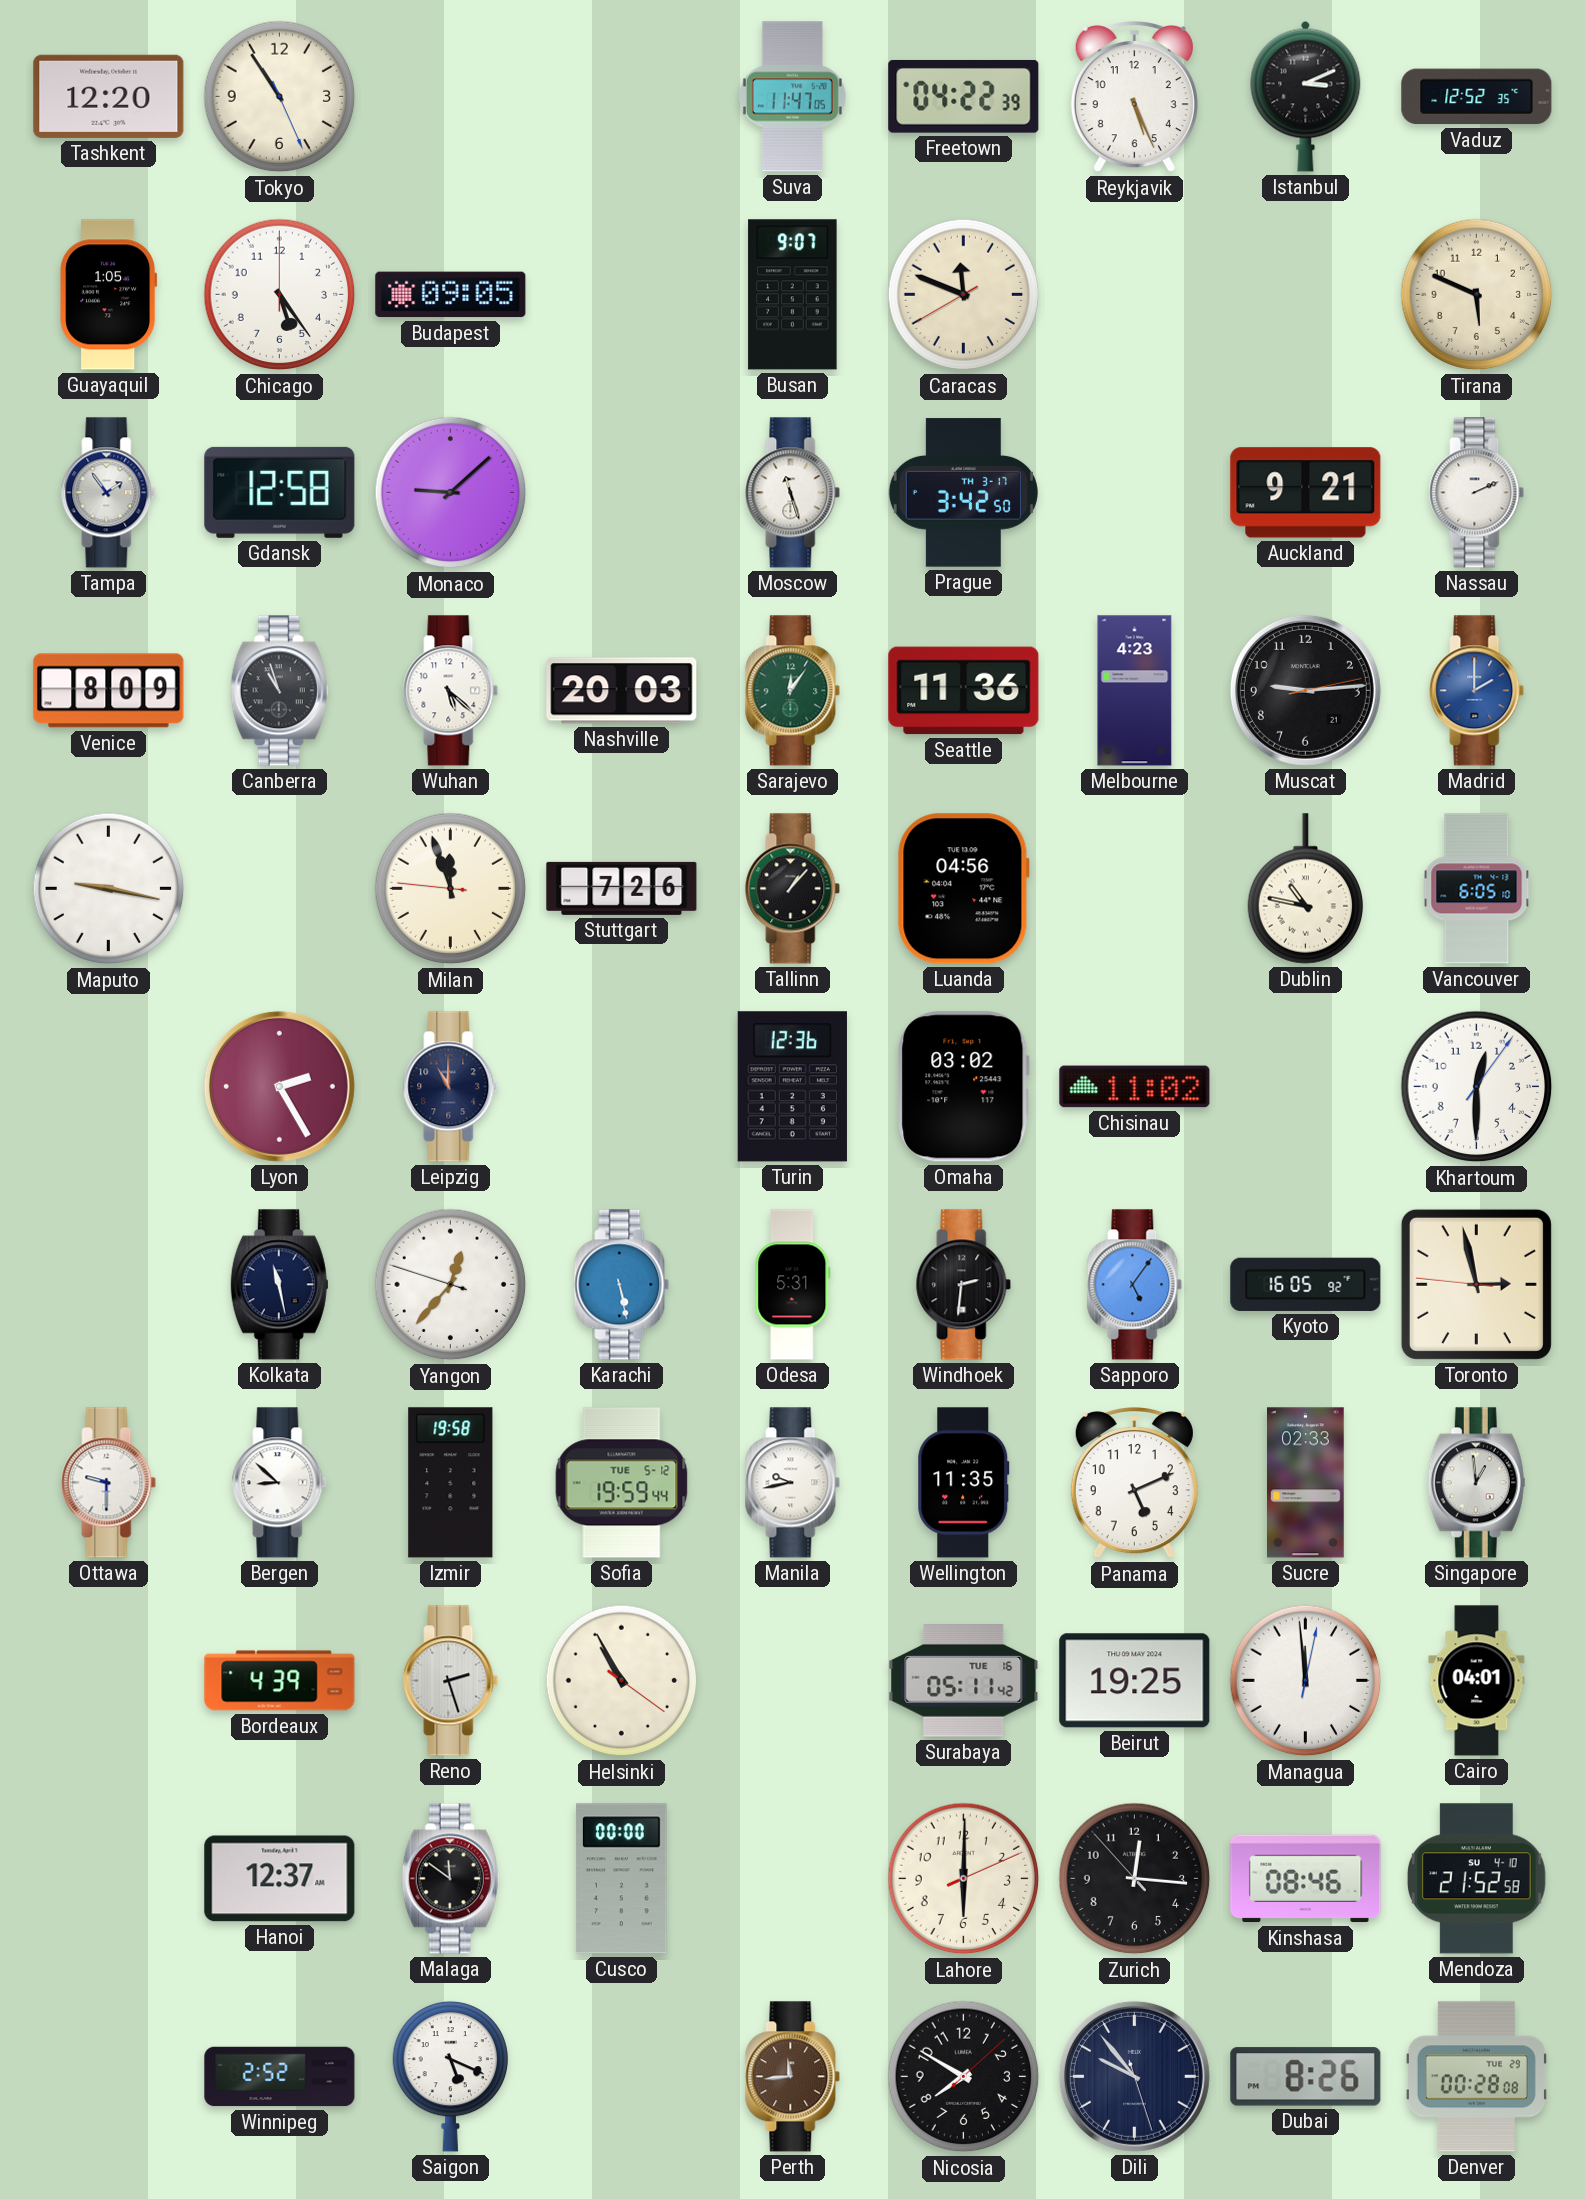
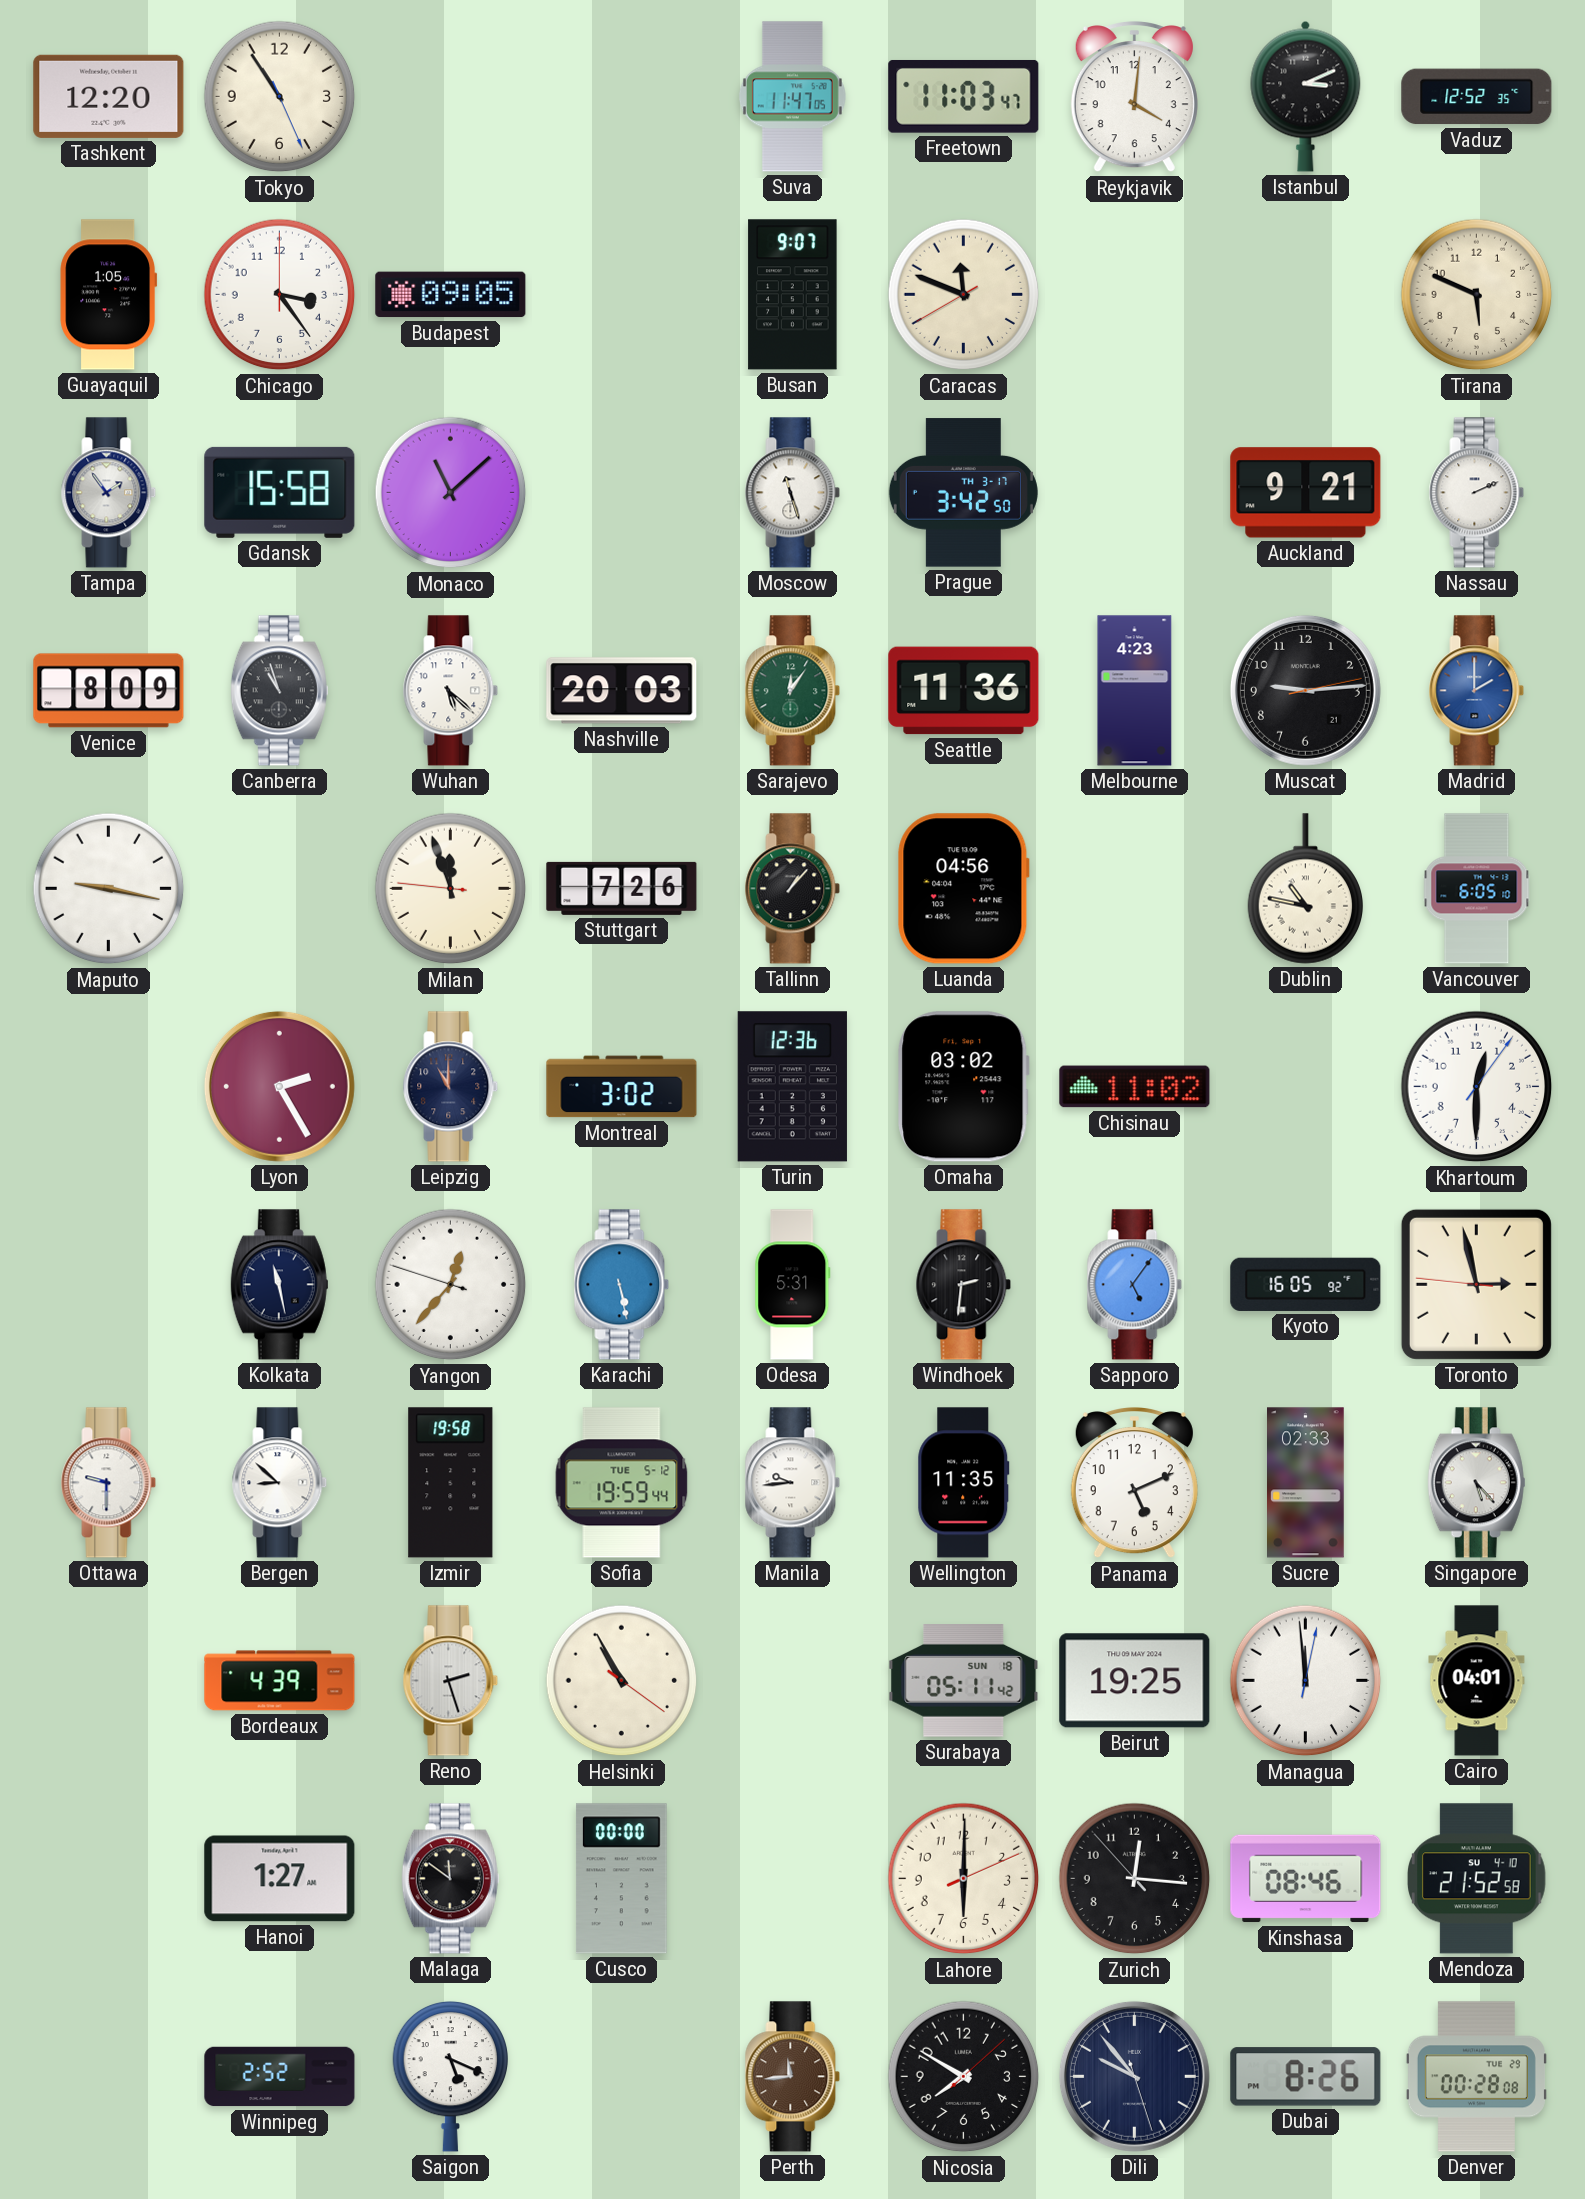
Freetown: 04:22 -> 11:03 (964, 96)
Reykjavik: 5:26 -> 4:01 (1134, 98)
Chicago: 5:24 -> 3:24 (280, 295)
Gdansk: 12:58 -> 15:58 (280, 492)
Monaco: 9:08 -> 11:08 (451, 493)
Montreal: none -> 3:02 (622, 1087)
Manila: 9:43 -> 9:44 (793, 1483)
Singapore: 12:59 -> 5:23 (1476, 1483)
Surabaya date: TUE 16 -> SUN 18 (964, 1681)
Hanoi: 12:37 -> 1:27 (280, 1879)
